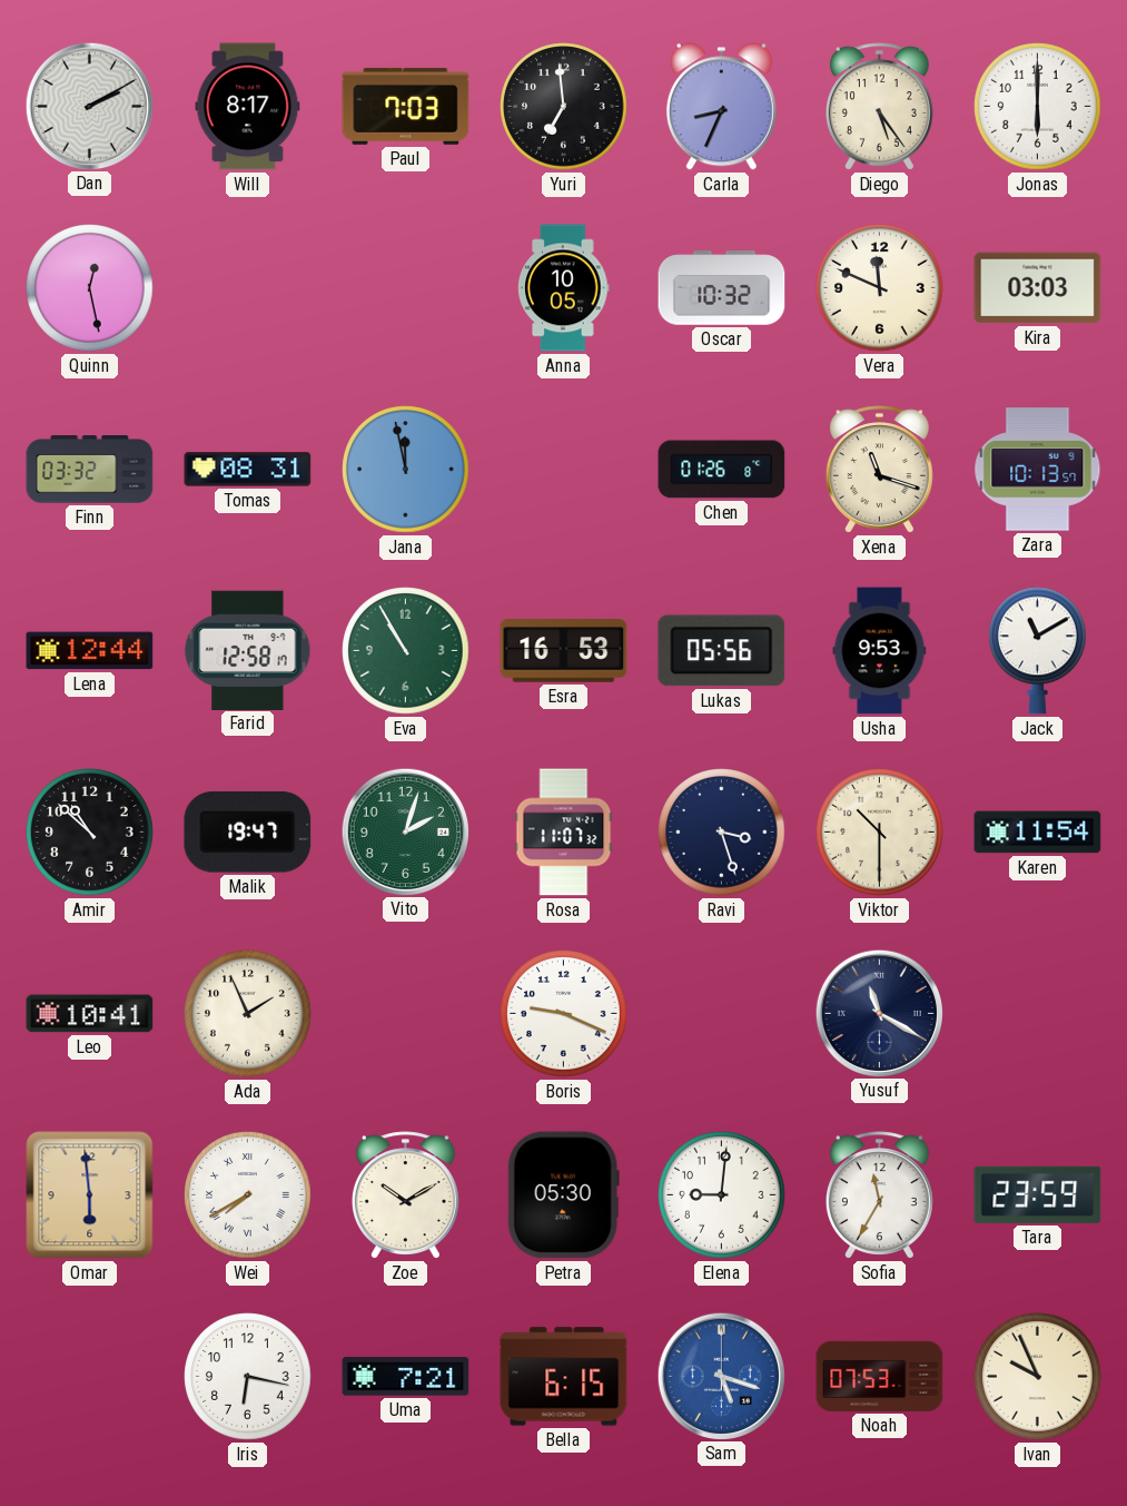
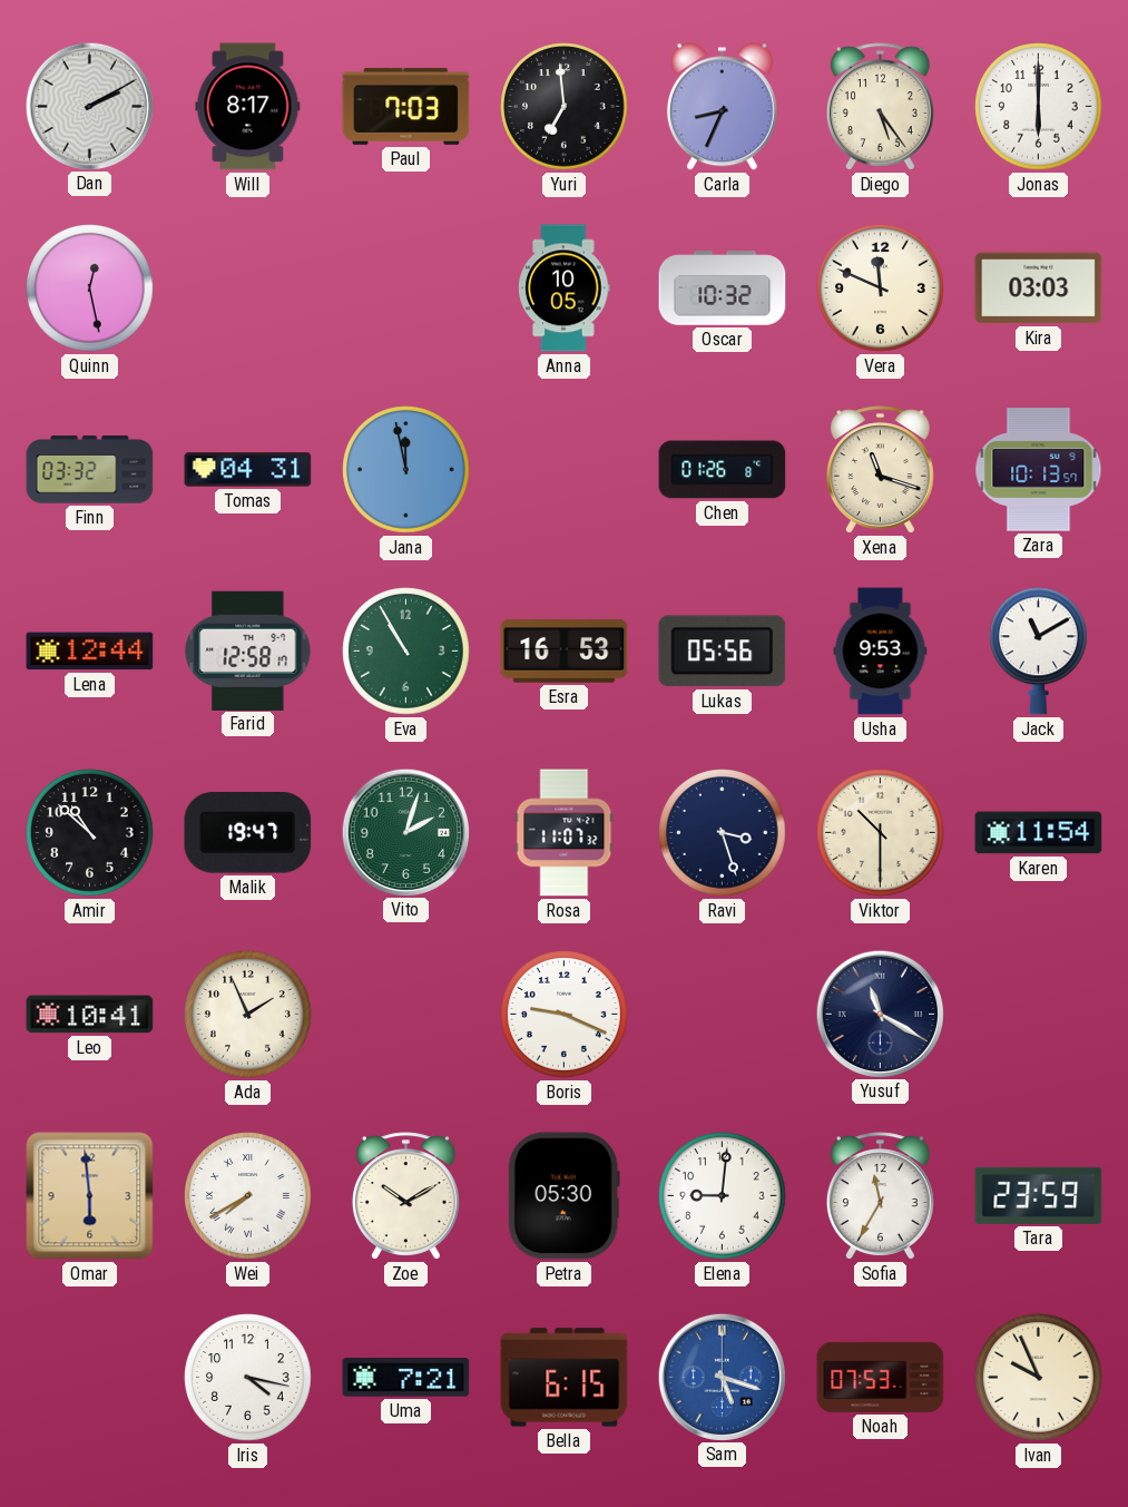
Tomas: 08:31 -> 04:31 (248, 470)
Iris: 6:17 -> 4:17 (248, 1378)
